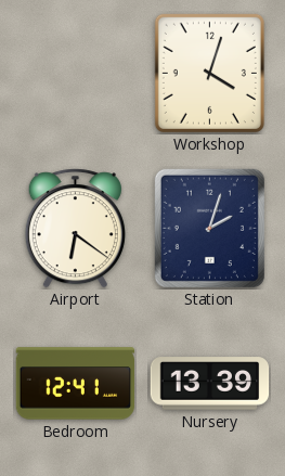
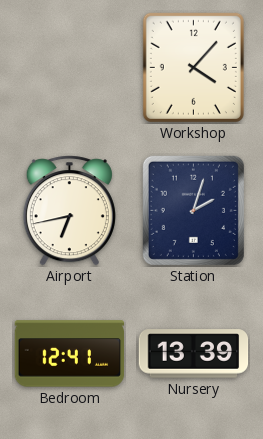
Workshop: 4:03 -> 4:07 (193, 67)
Airport: 6:21 -> 6:43 (69, 211)
